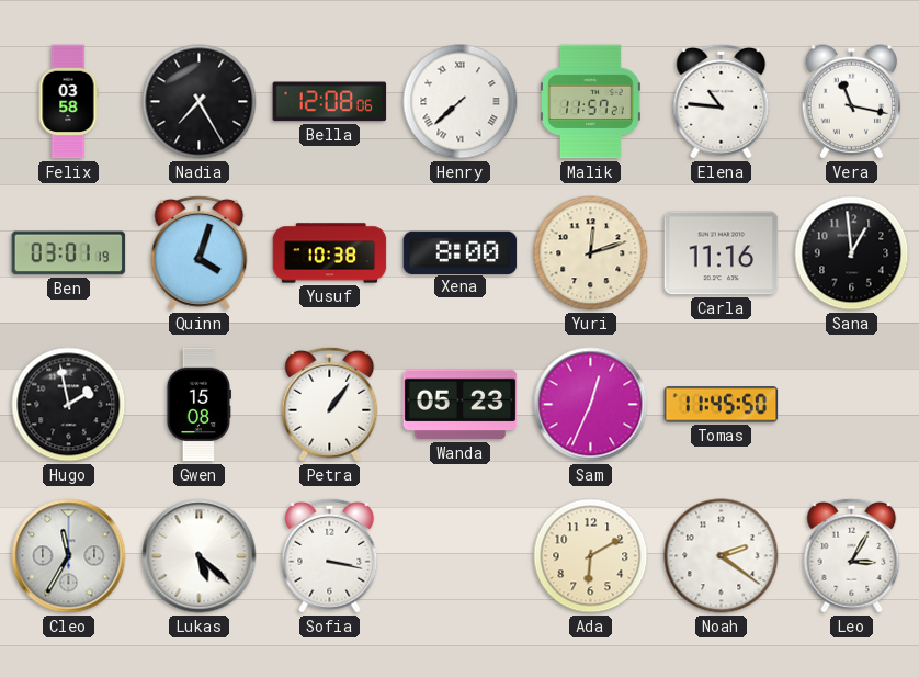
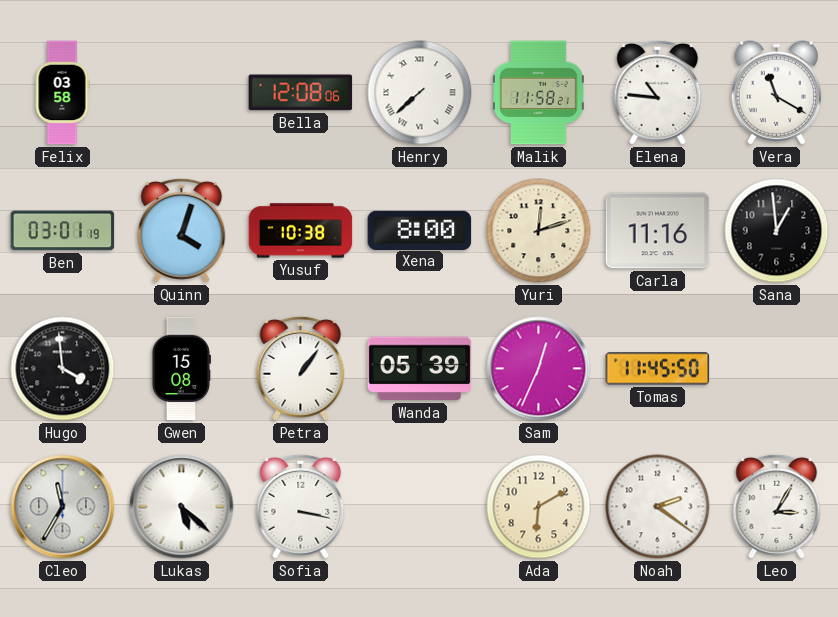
Nadia: 7:25 -> none (200, 102)
Malik: 11:57 -> 11:58 (539, 93)
Vera: 11:17 -> 11:20 (777, 93)
Hugo: 1:58 -> 3:59 (63, 369)
Wanda: 05:23 -> 05:39 (420, 369)
